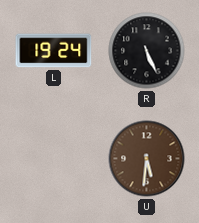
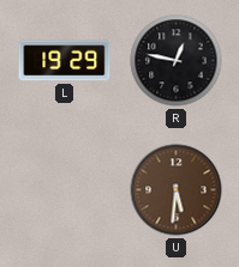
L: 19:24 -> 19:29 (65, 61)
R: 5:26 -> 12:47 (177, 61)
